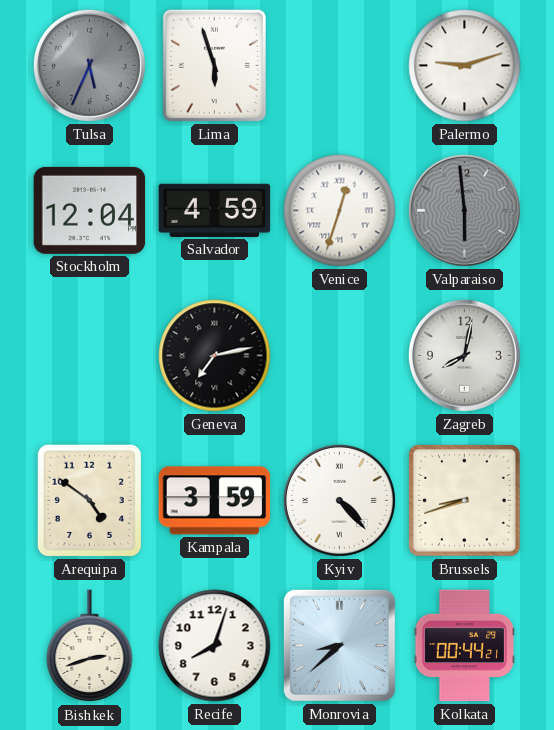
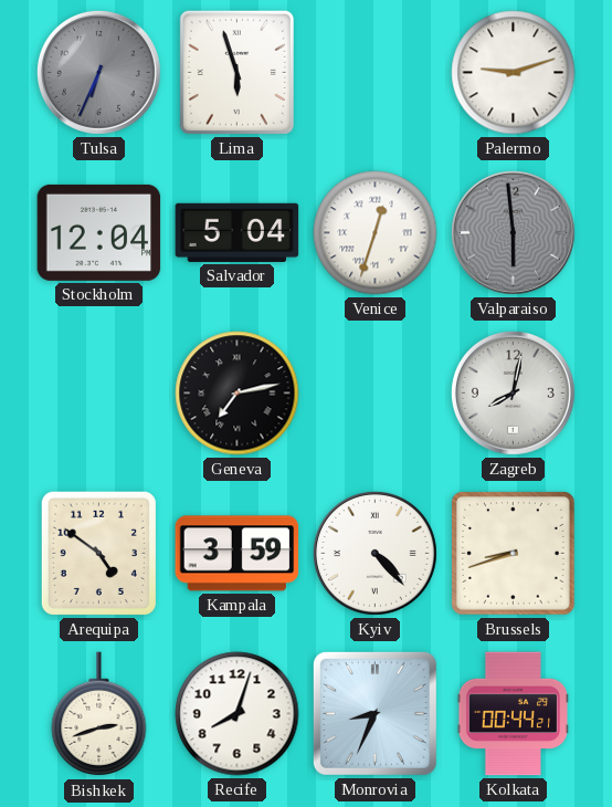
Tulsa: 5:34 -> 6:34 (98, 72)
Salvador: 4:59 -> 5:04 (238, 232)
Monrovia: 8:38 -> 8:34 (374, 713)
